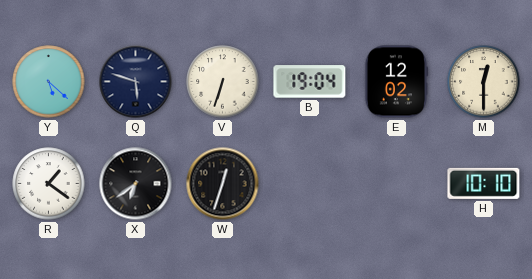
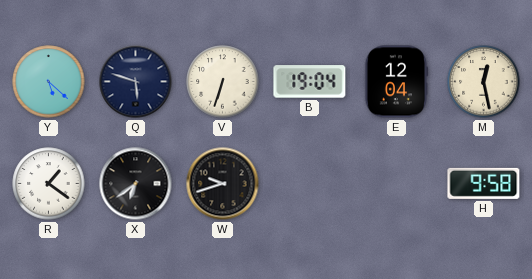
E: 12:02 -> 12:04 (396, 82)
M: 12:30 -> 12:28 (484, 82)
W: 12:33 -> 9:42 (223, 184)
H: 10:10 -> 9:58 (484, 183)
